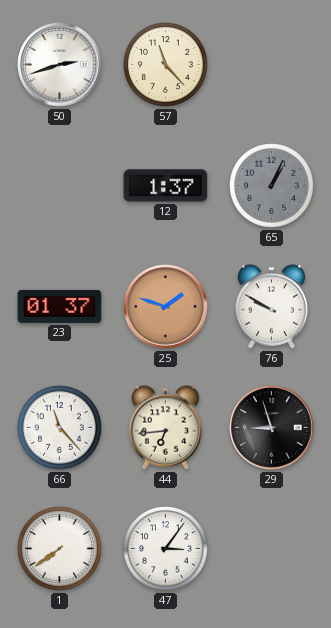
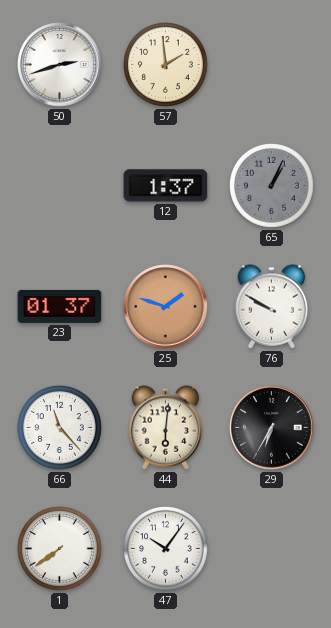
57: 11:23 -> 1:59 (166, 65)
44: 6:44 -> 6:01 (166, 428)
29: 8:57 -> 6:35 (272, 428)
47: 3:06 -> 10:06 (166, 549)
